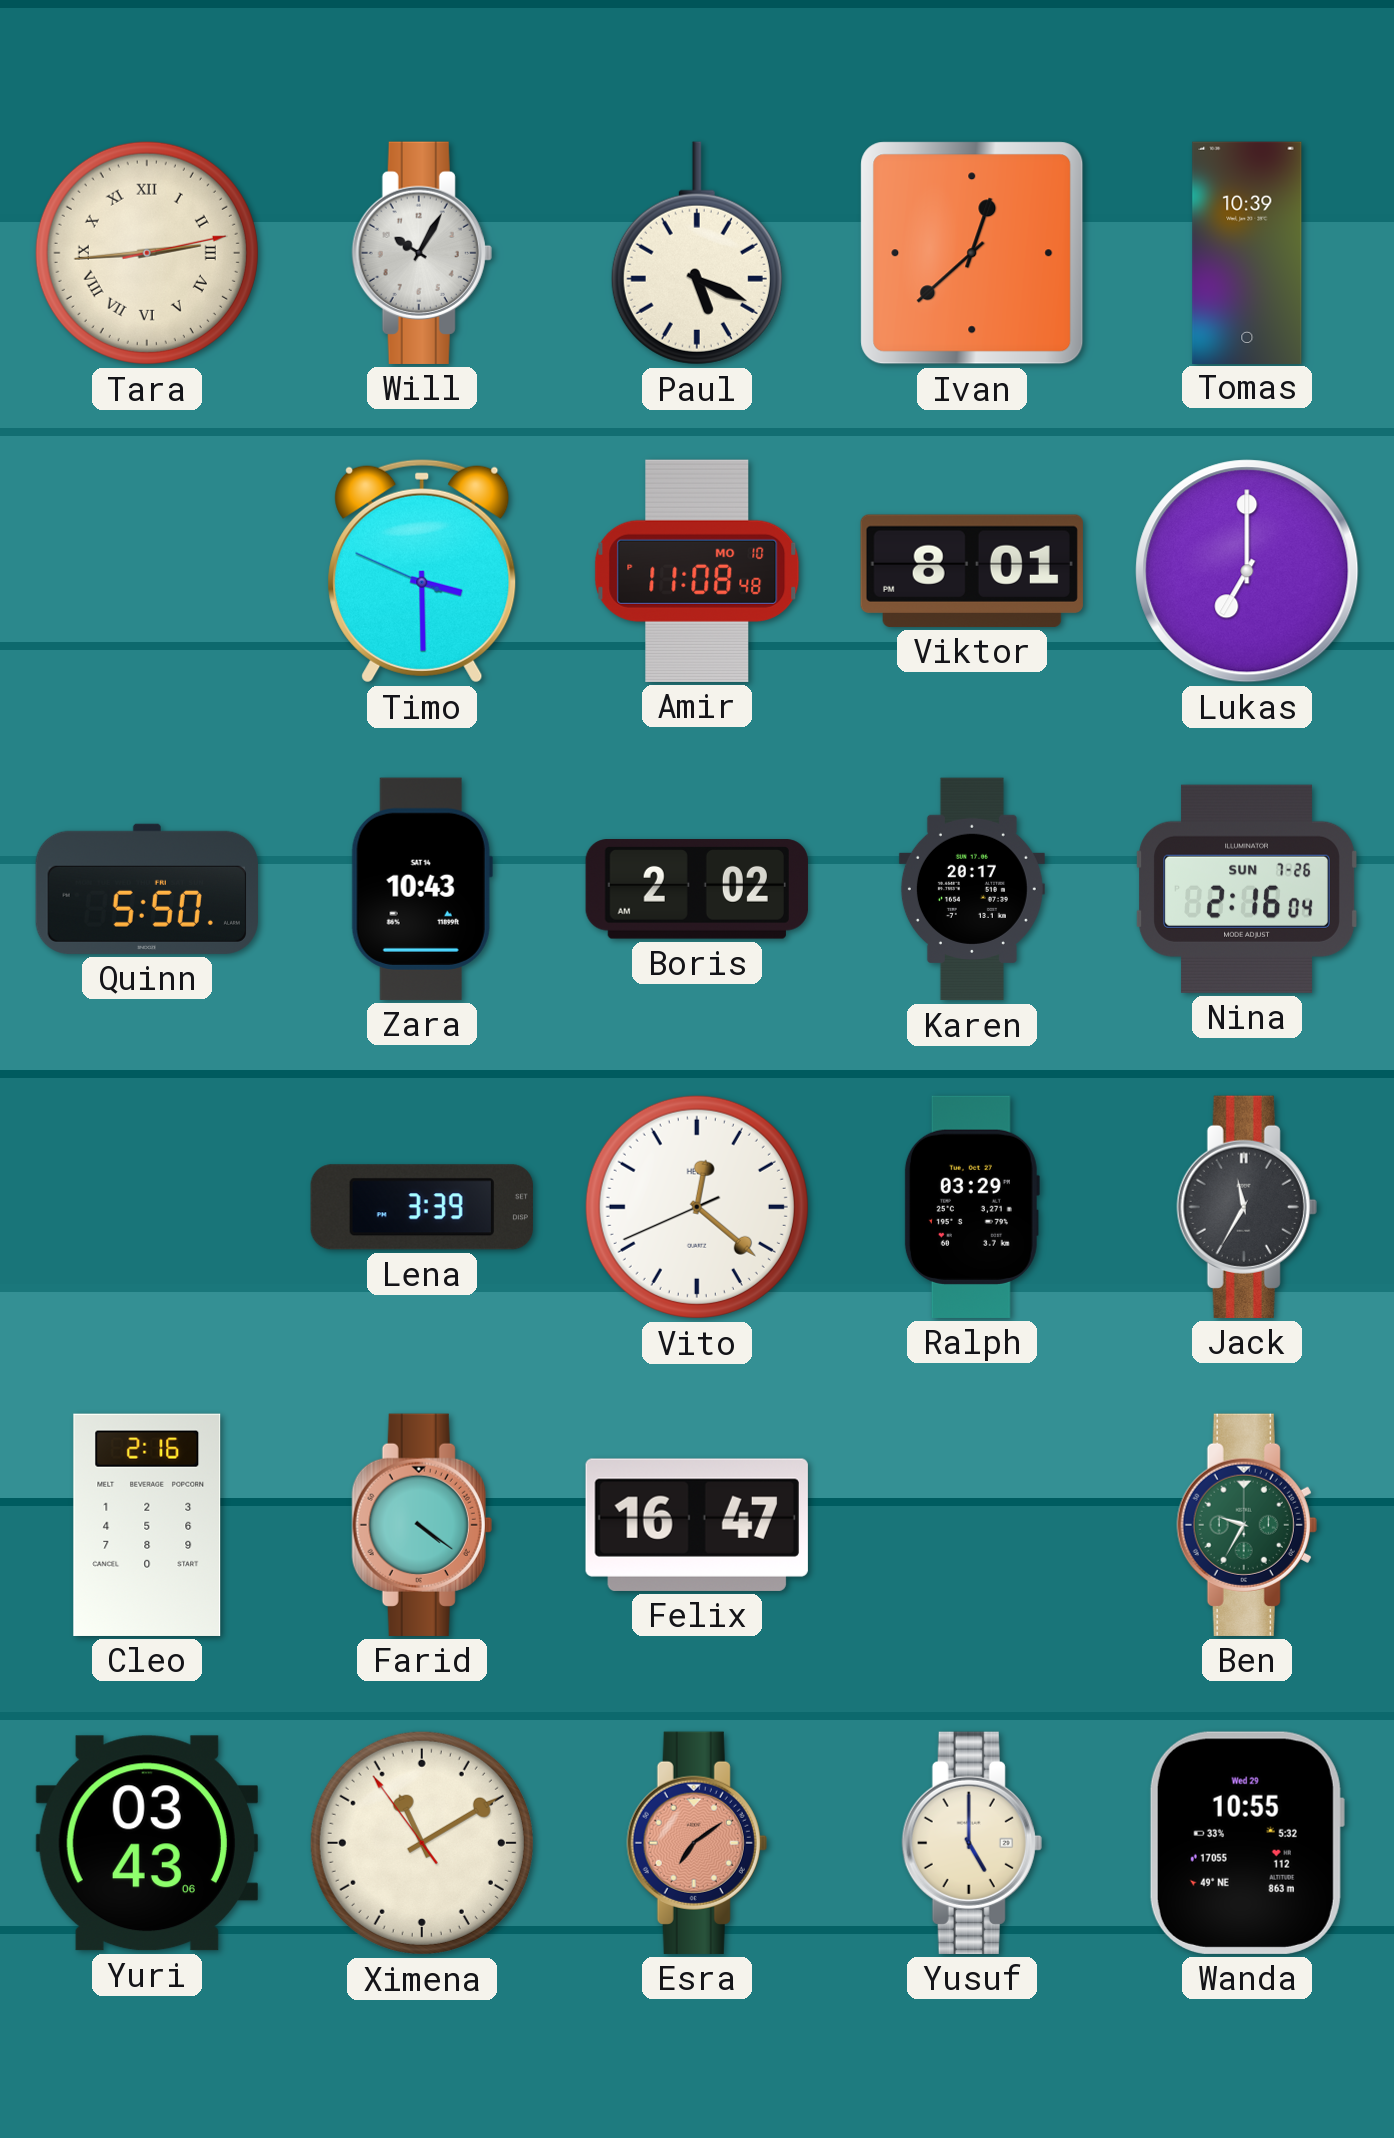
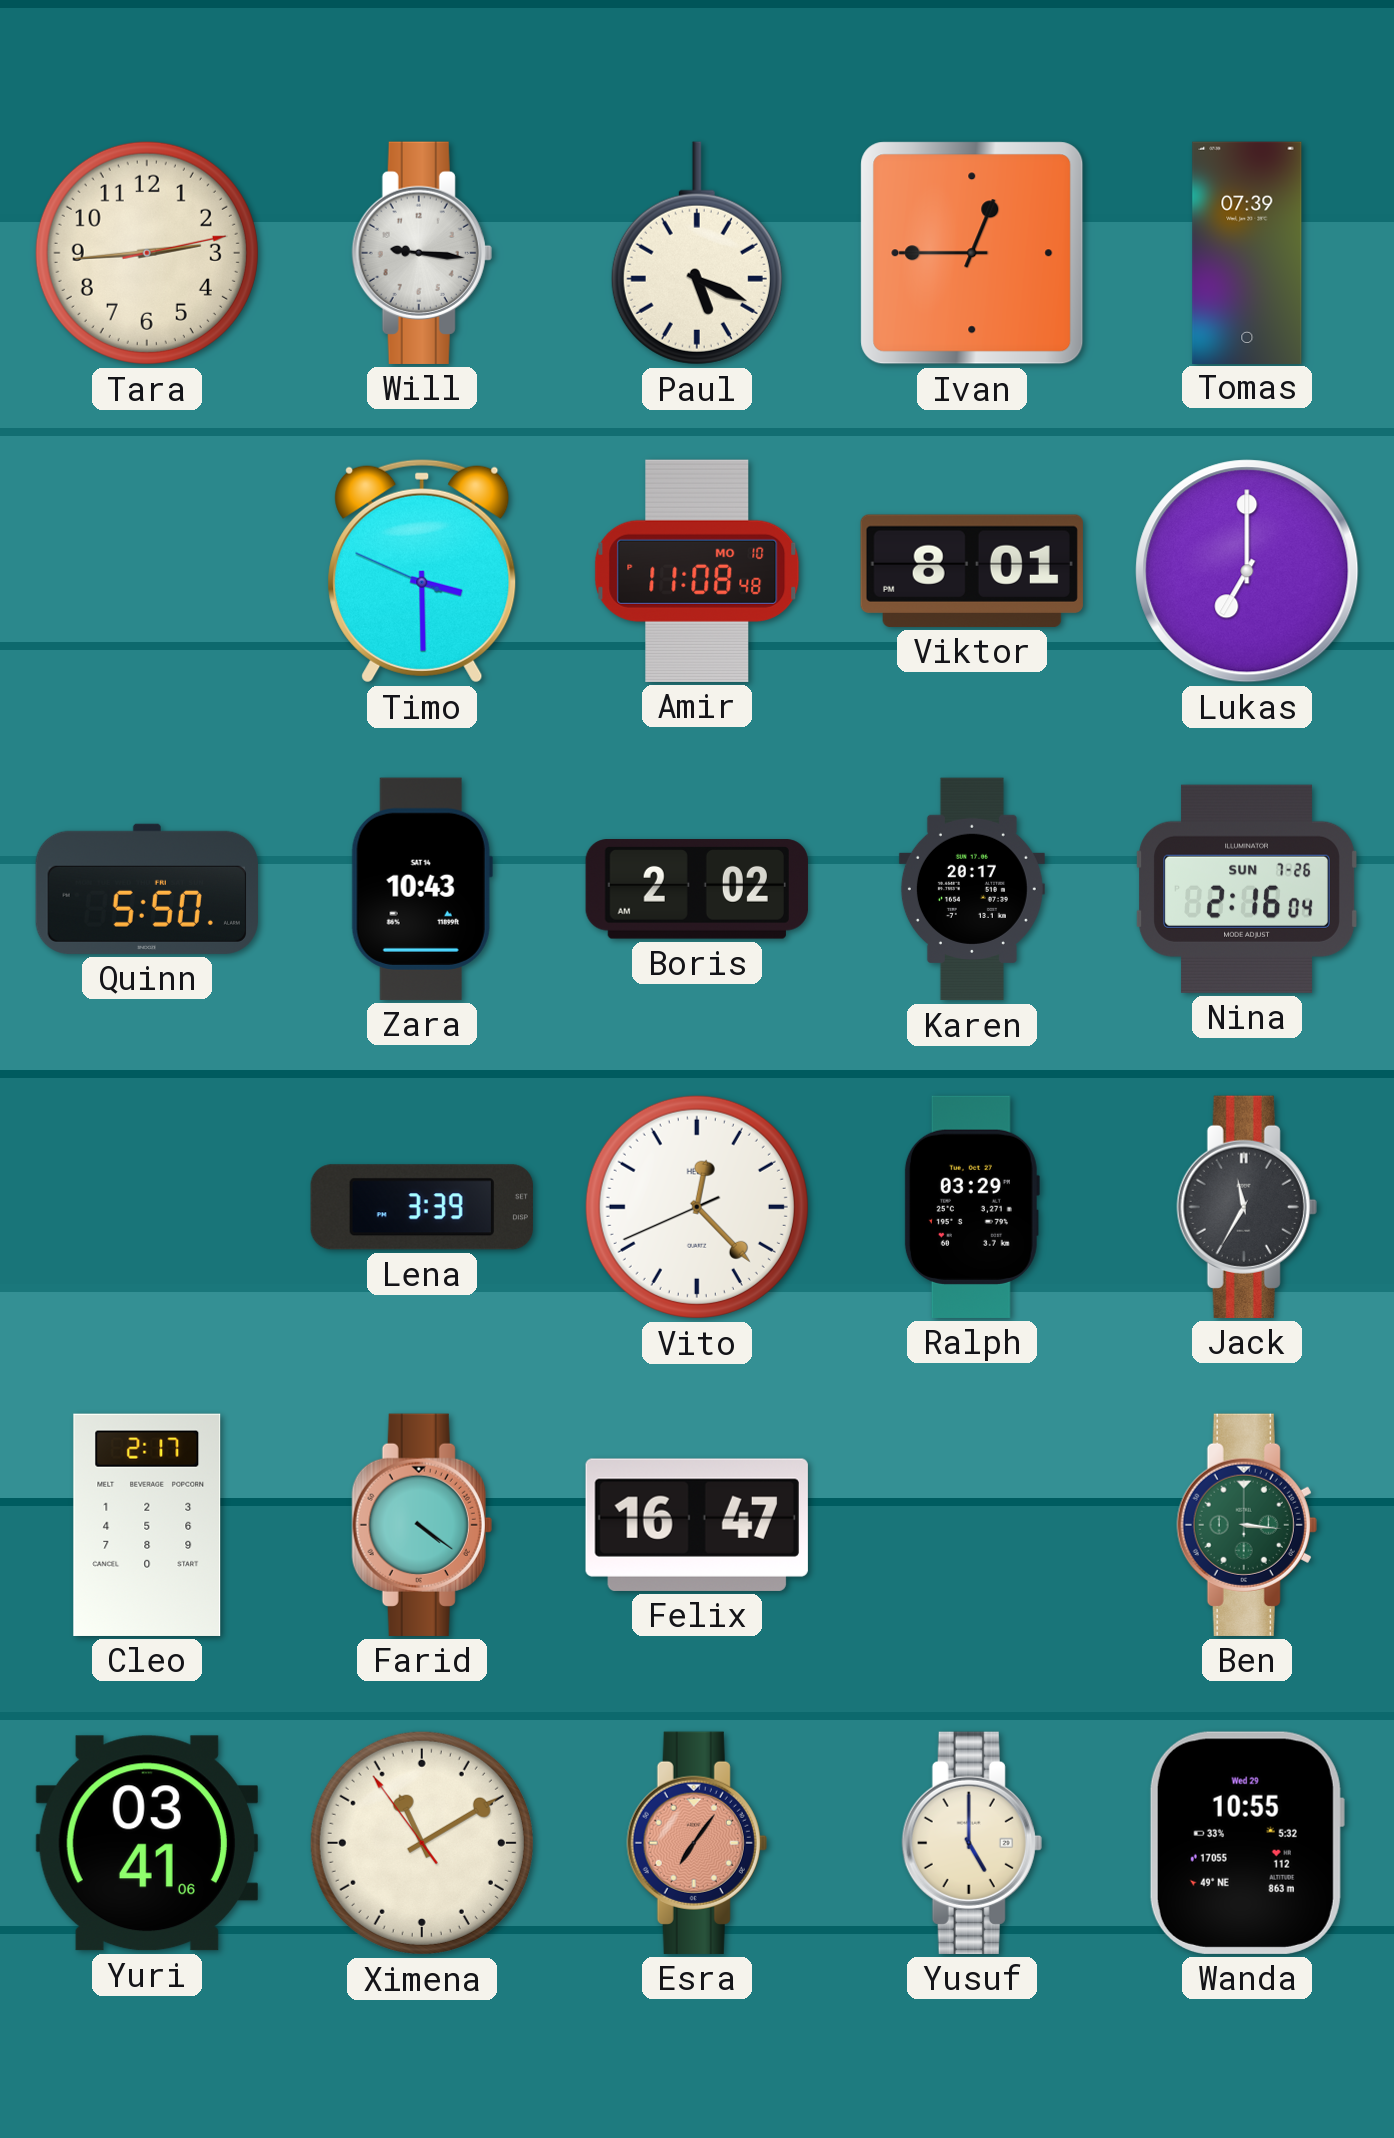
Tara numerals: Roman -> Arabic (147, 253)
Will: 10:05 -> 9:16 (422, 253)
Ivan: 12:38 -> 12:45 (972, 253)
Tomas: 10:39 -> 07:39 (1247, 252)
Vito: 12:21 -> 12:22 (697, 1207)
Cleo: 2:16 -> 2:17 (147, 1525)
Ben: 9:35 -> 3:16 (1247, 1525)
Yuri: 03:43 -> 03:41 (147, 1843)
Esra: 7:09 -> 7:06 (697, 1843)
